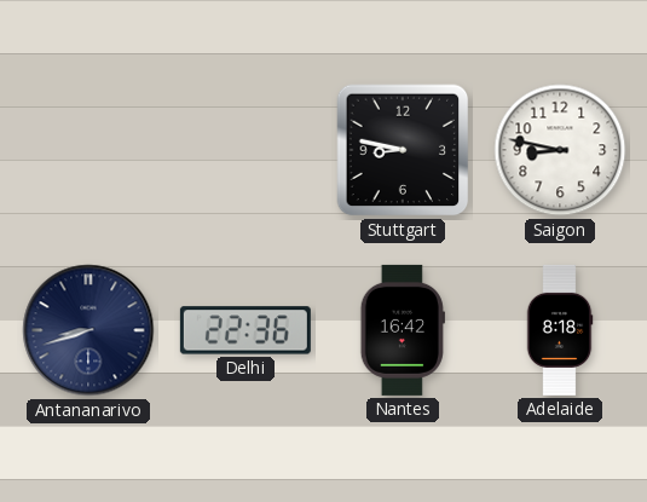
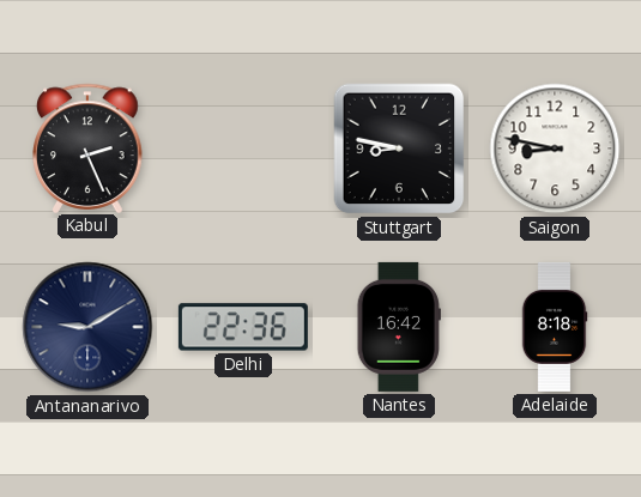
Kabul: none -> 2:26 (87, 147)
Antananarivo: 8:42 -> 9:10 (87, 327)
